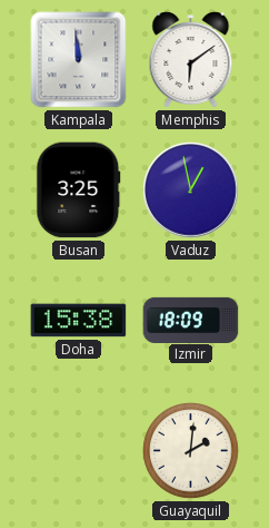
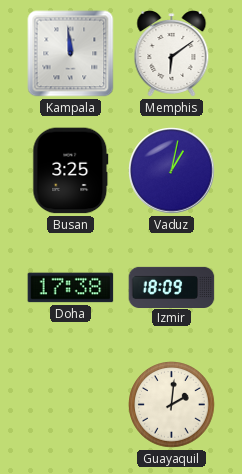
Vaduz: 12:58 -> 1:02 (172, 171)
Doha: 15:38 -> 17:38 (71, 288)
